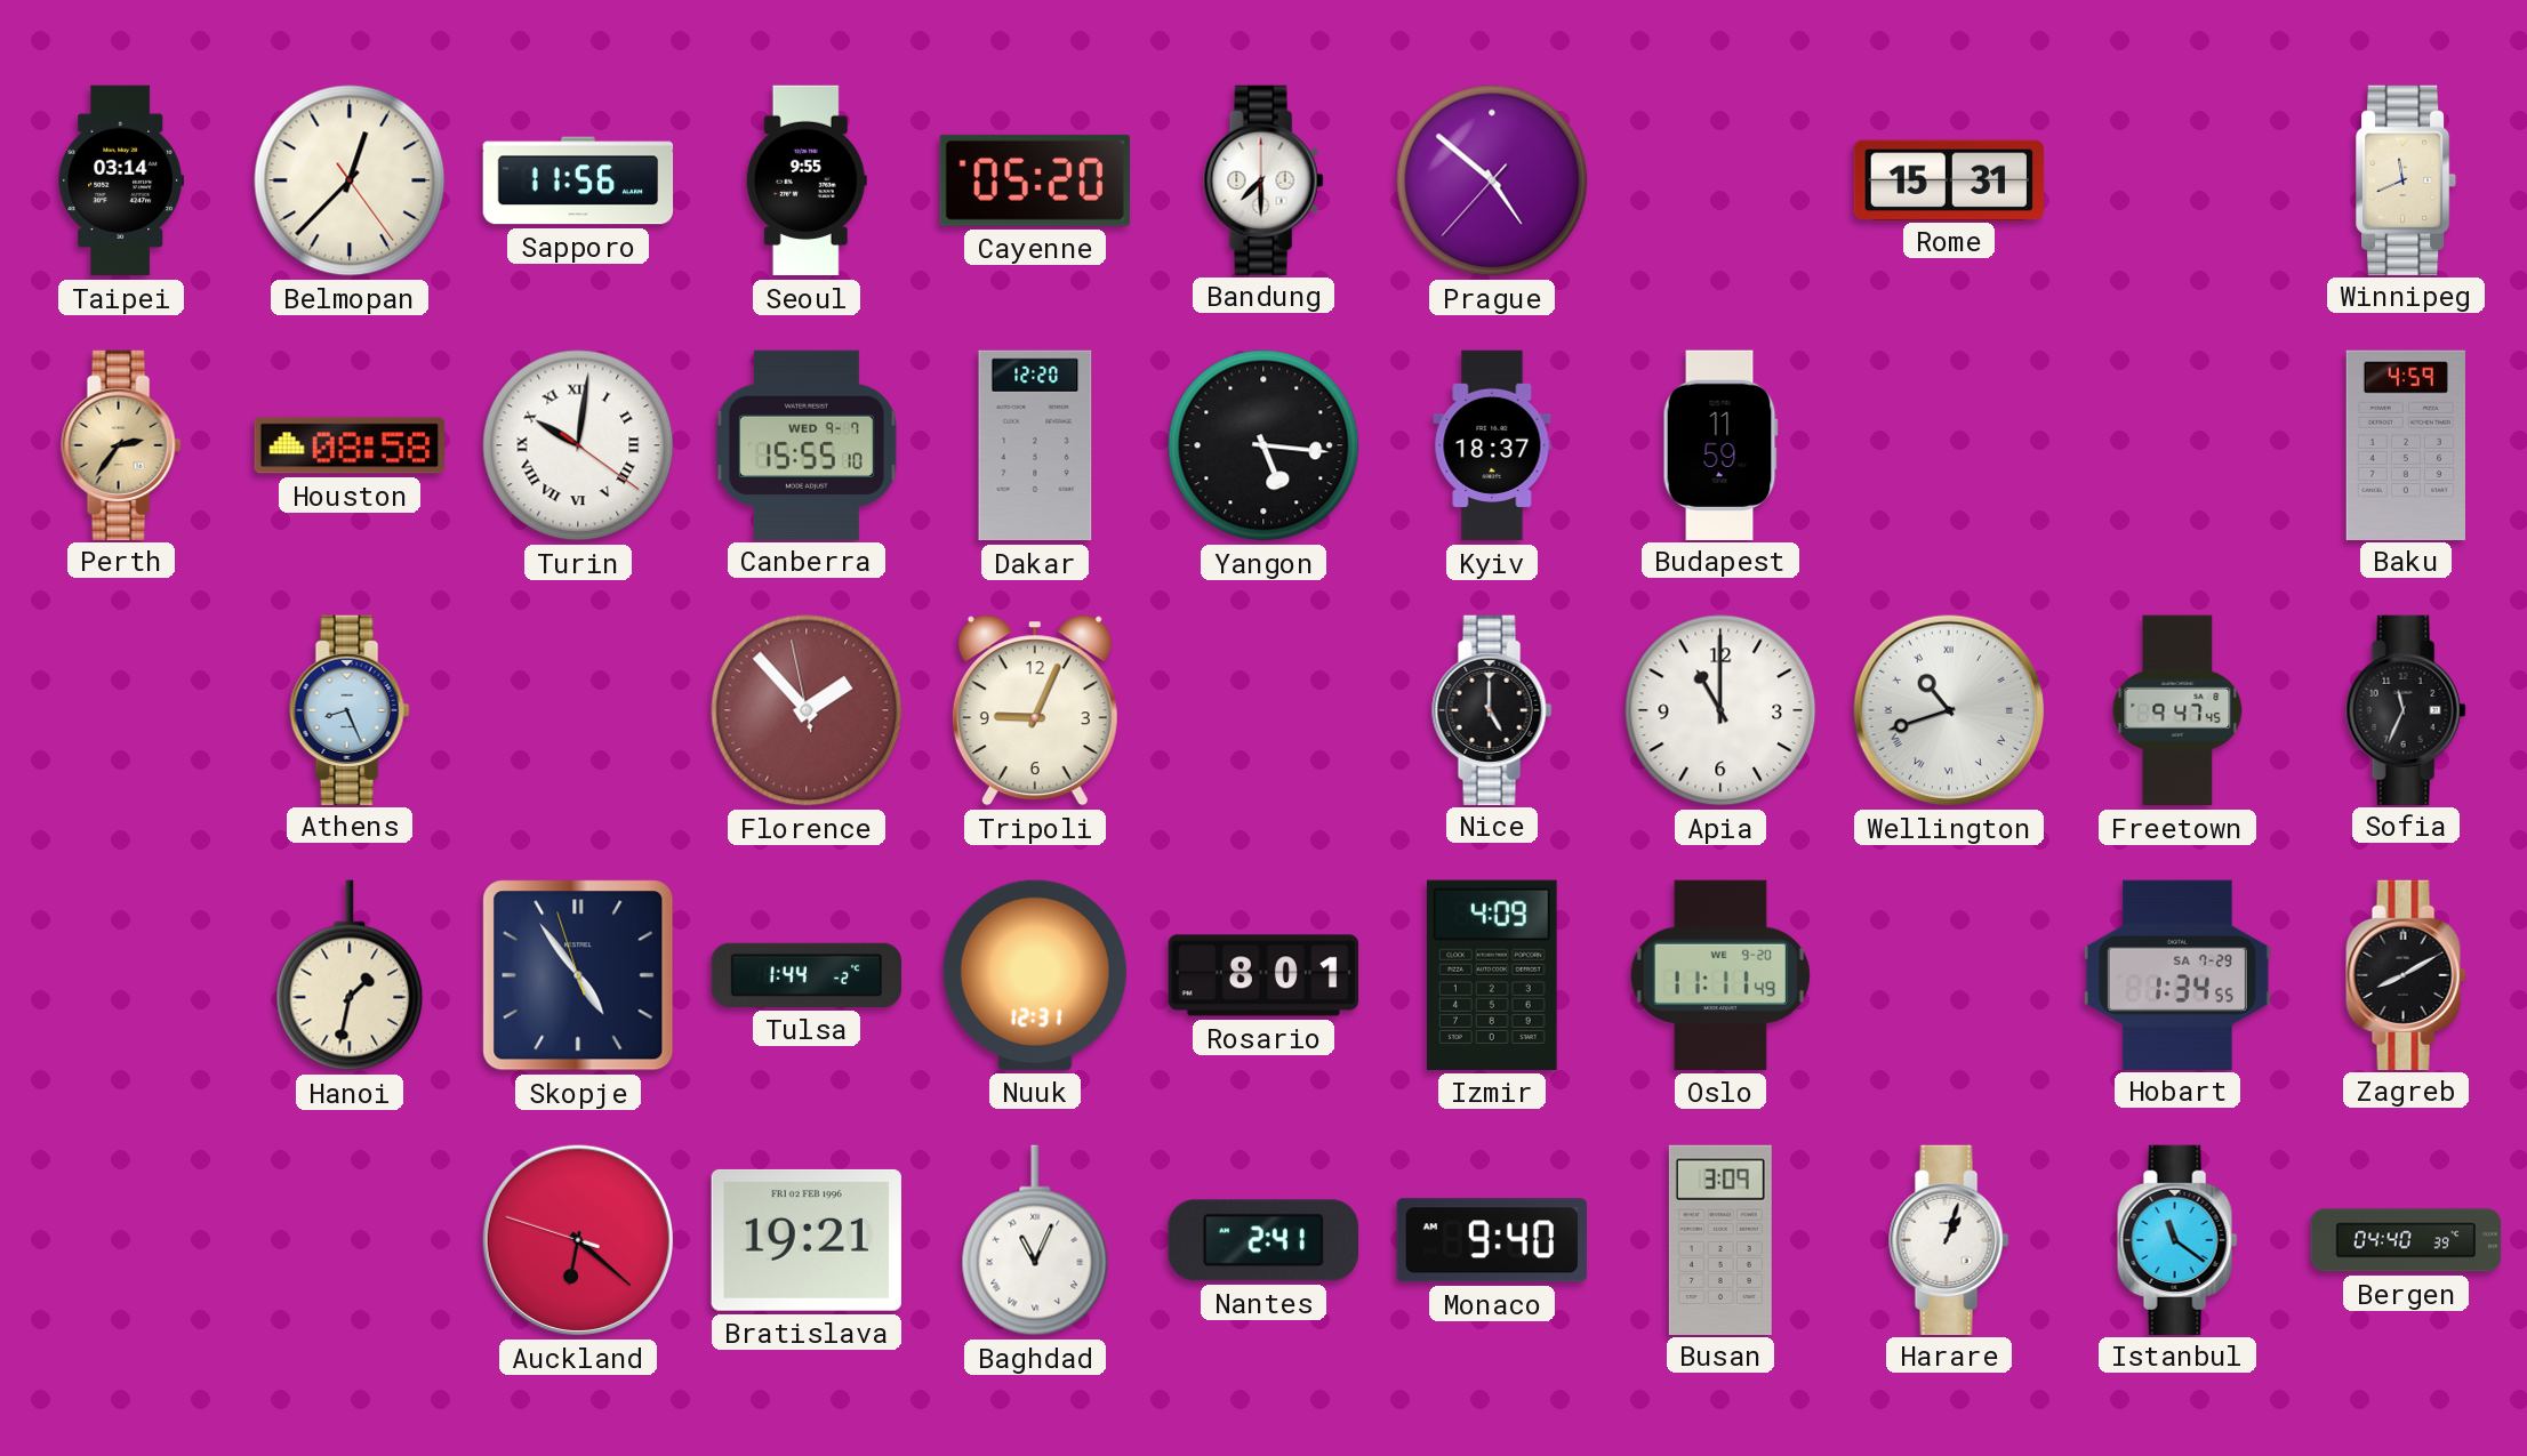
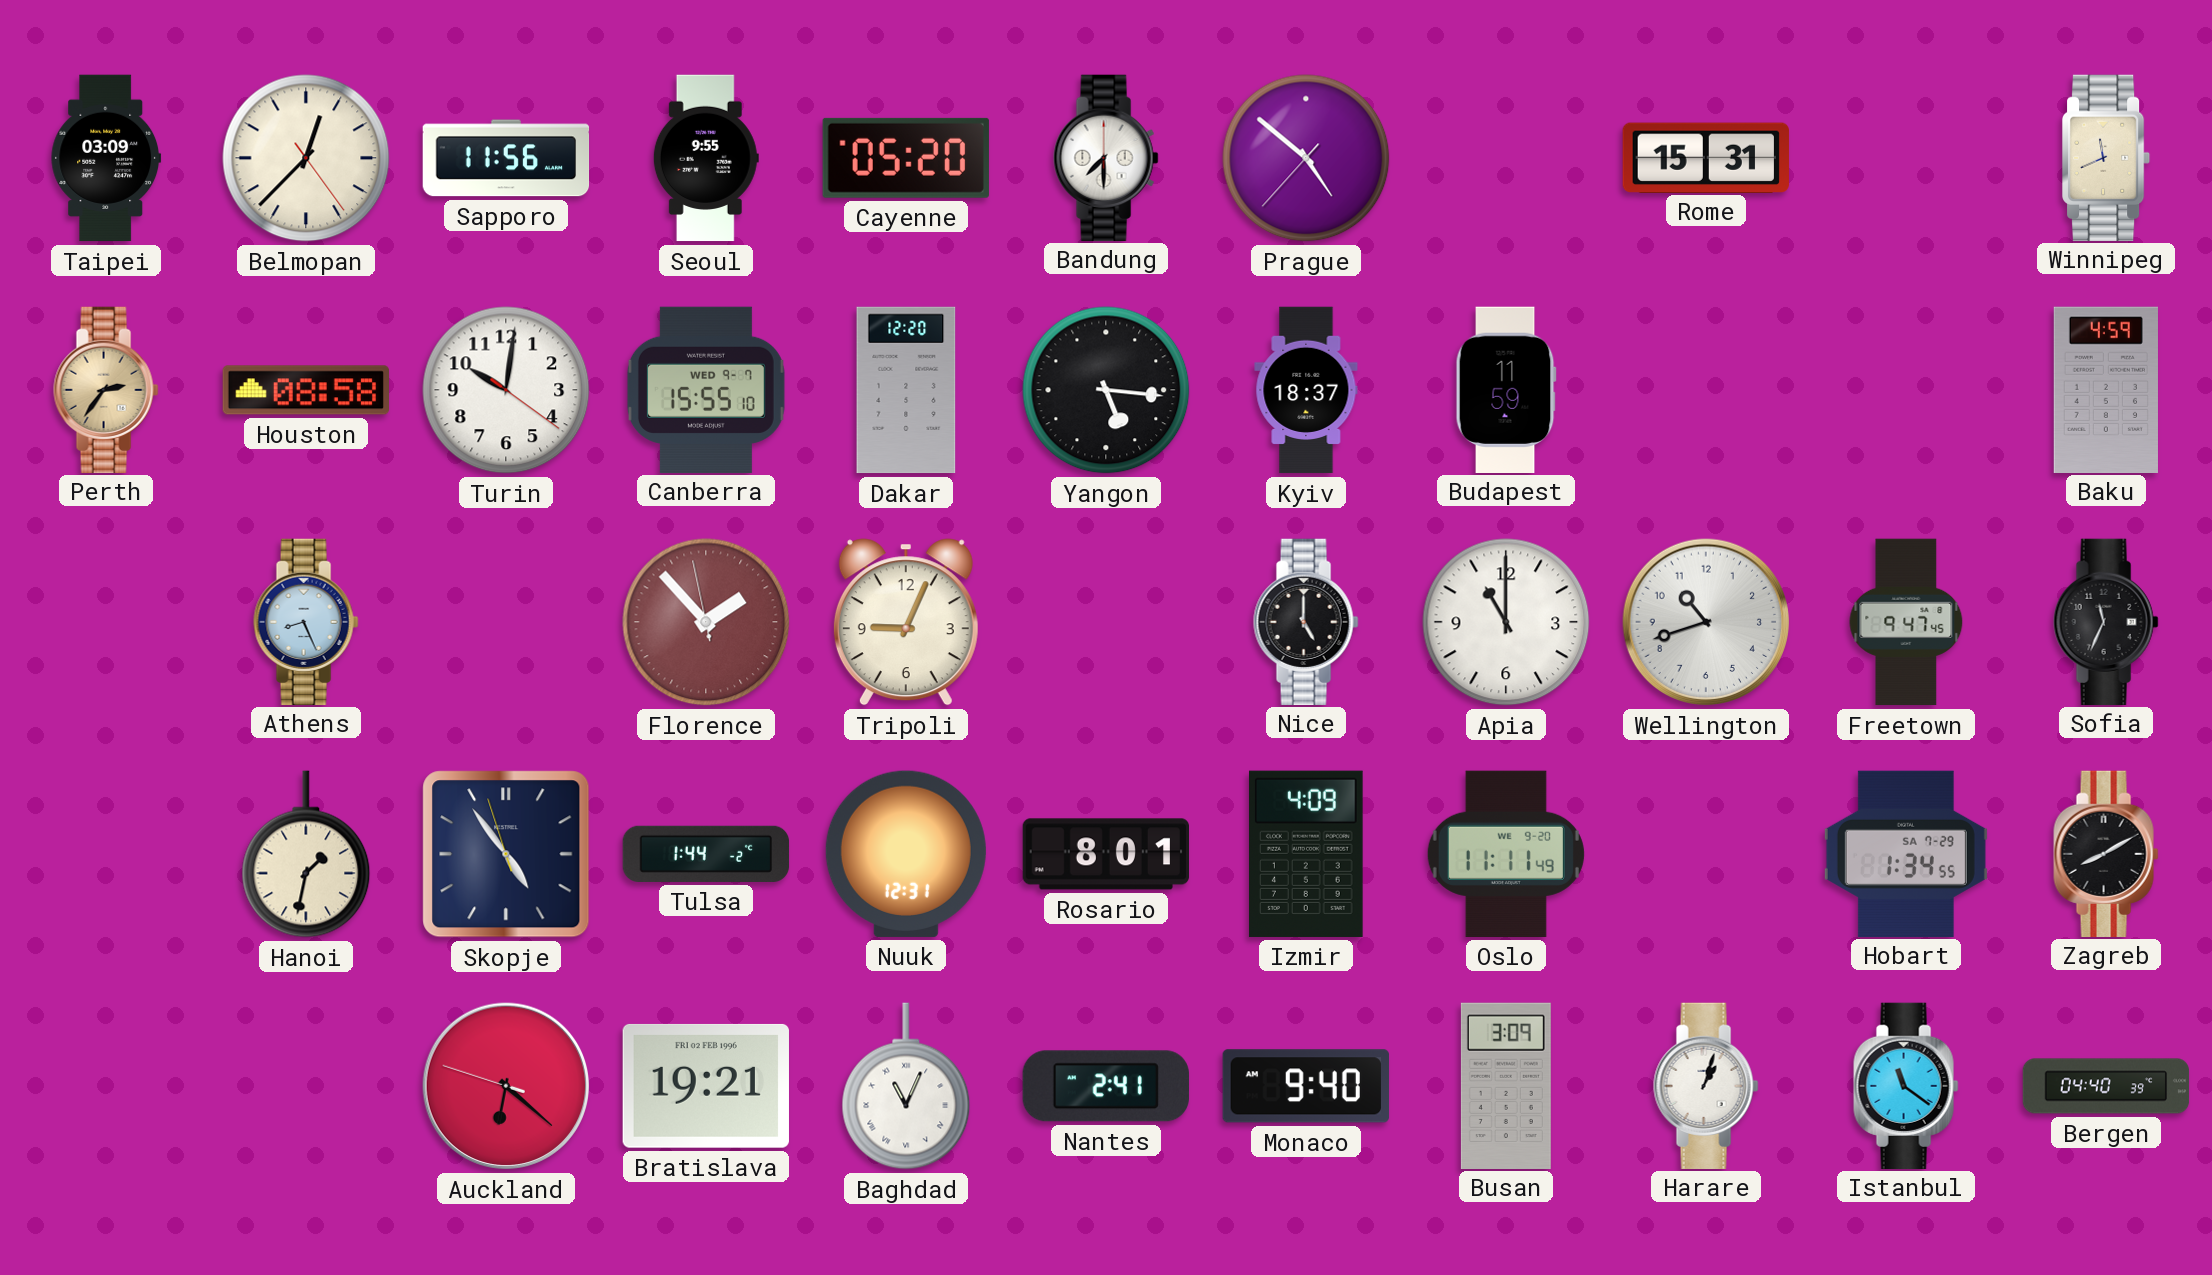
Taipei: 03:14 -> 03:09 (106, 158)
Turin numerals: Roman -> Arabic (506, 390)
Wellington numerals: Roman -> Arabic (1706, 622)
